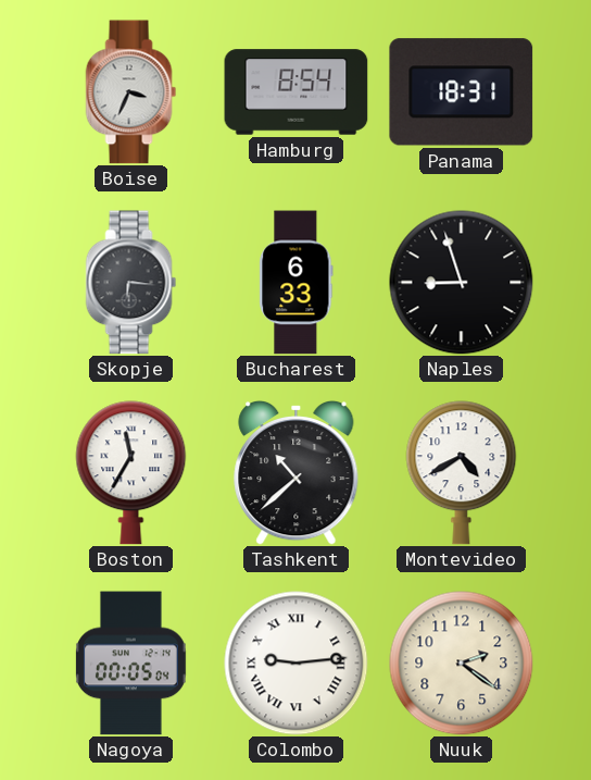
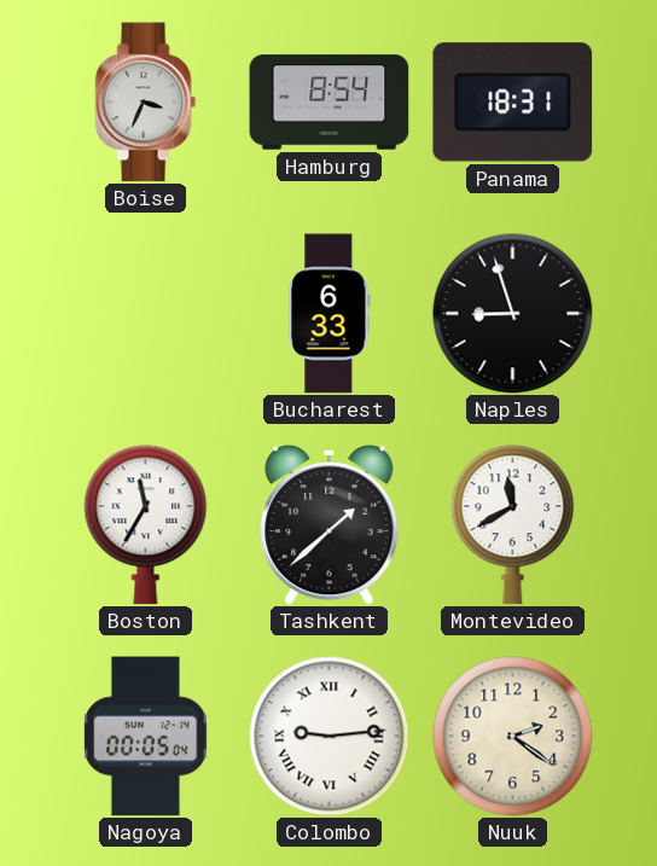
Skopje: 6:16 -> none (131, 283)
Tashkent: 10:38 -> 1:38 (330, 524)
Montevideo: 4:40 -> 11:40 (513, 525)
